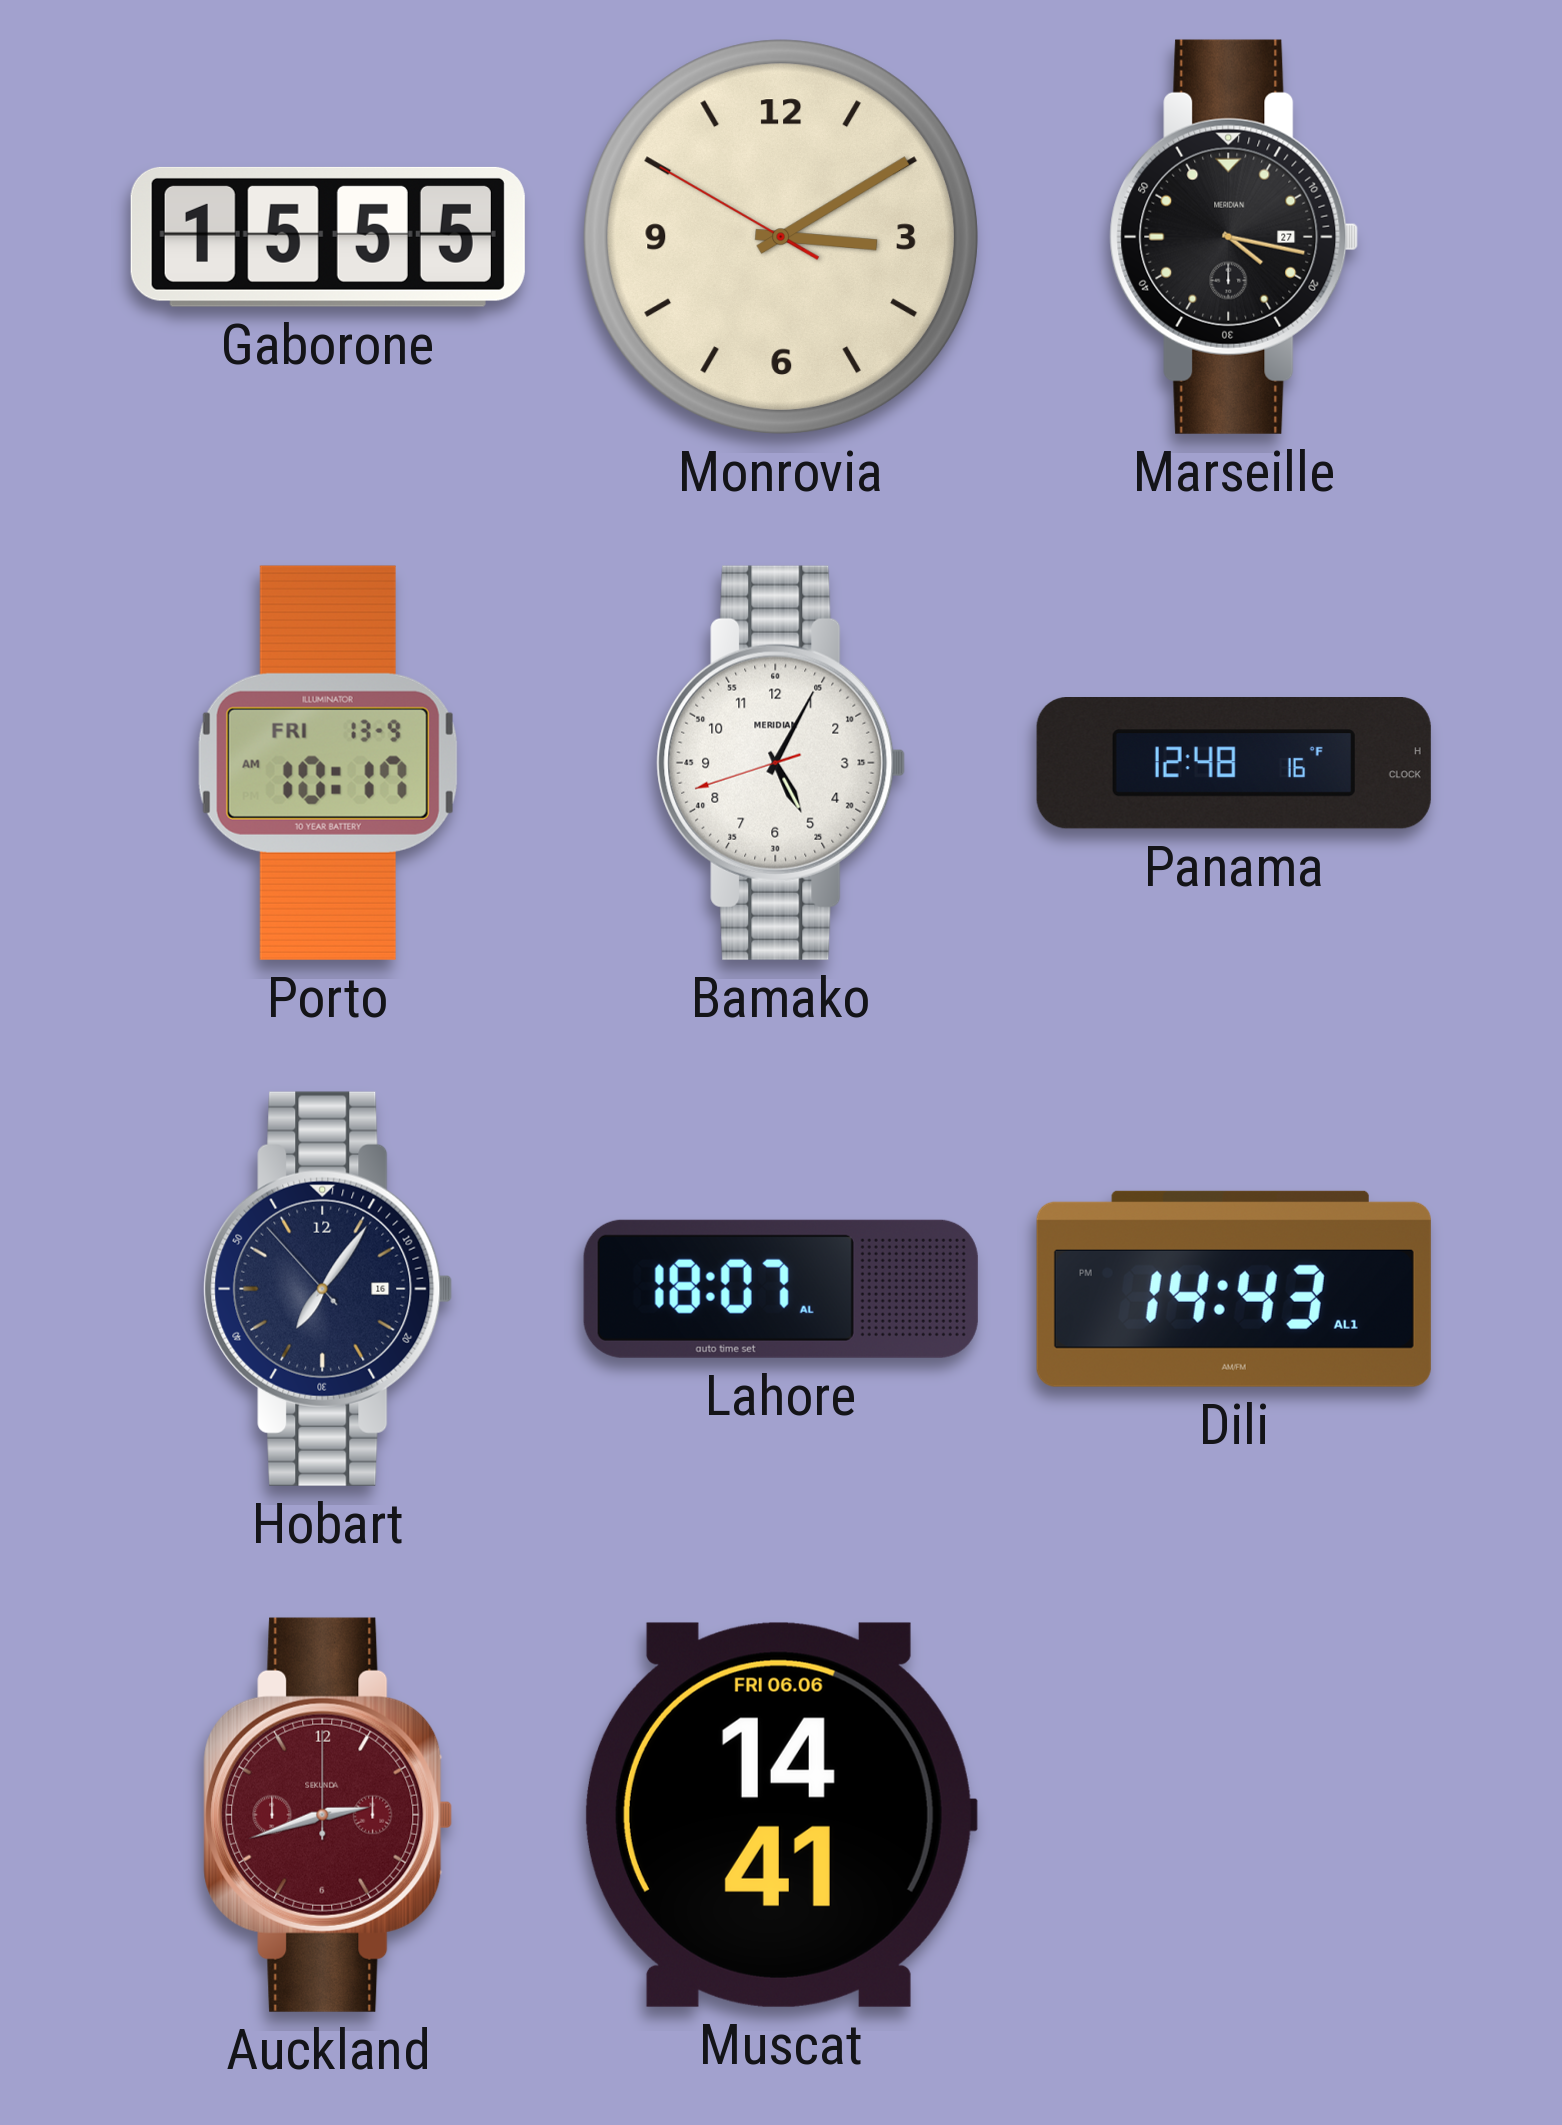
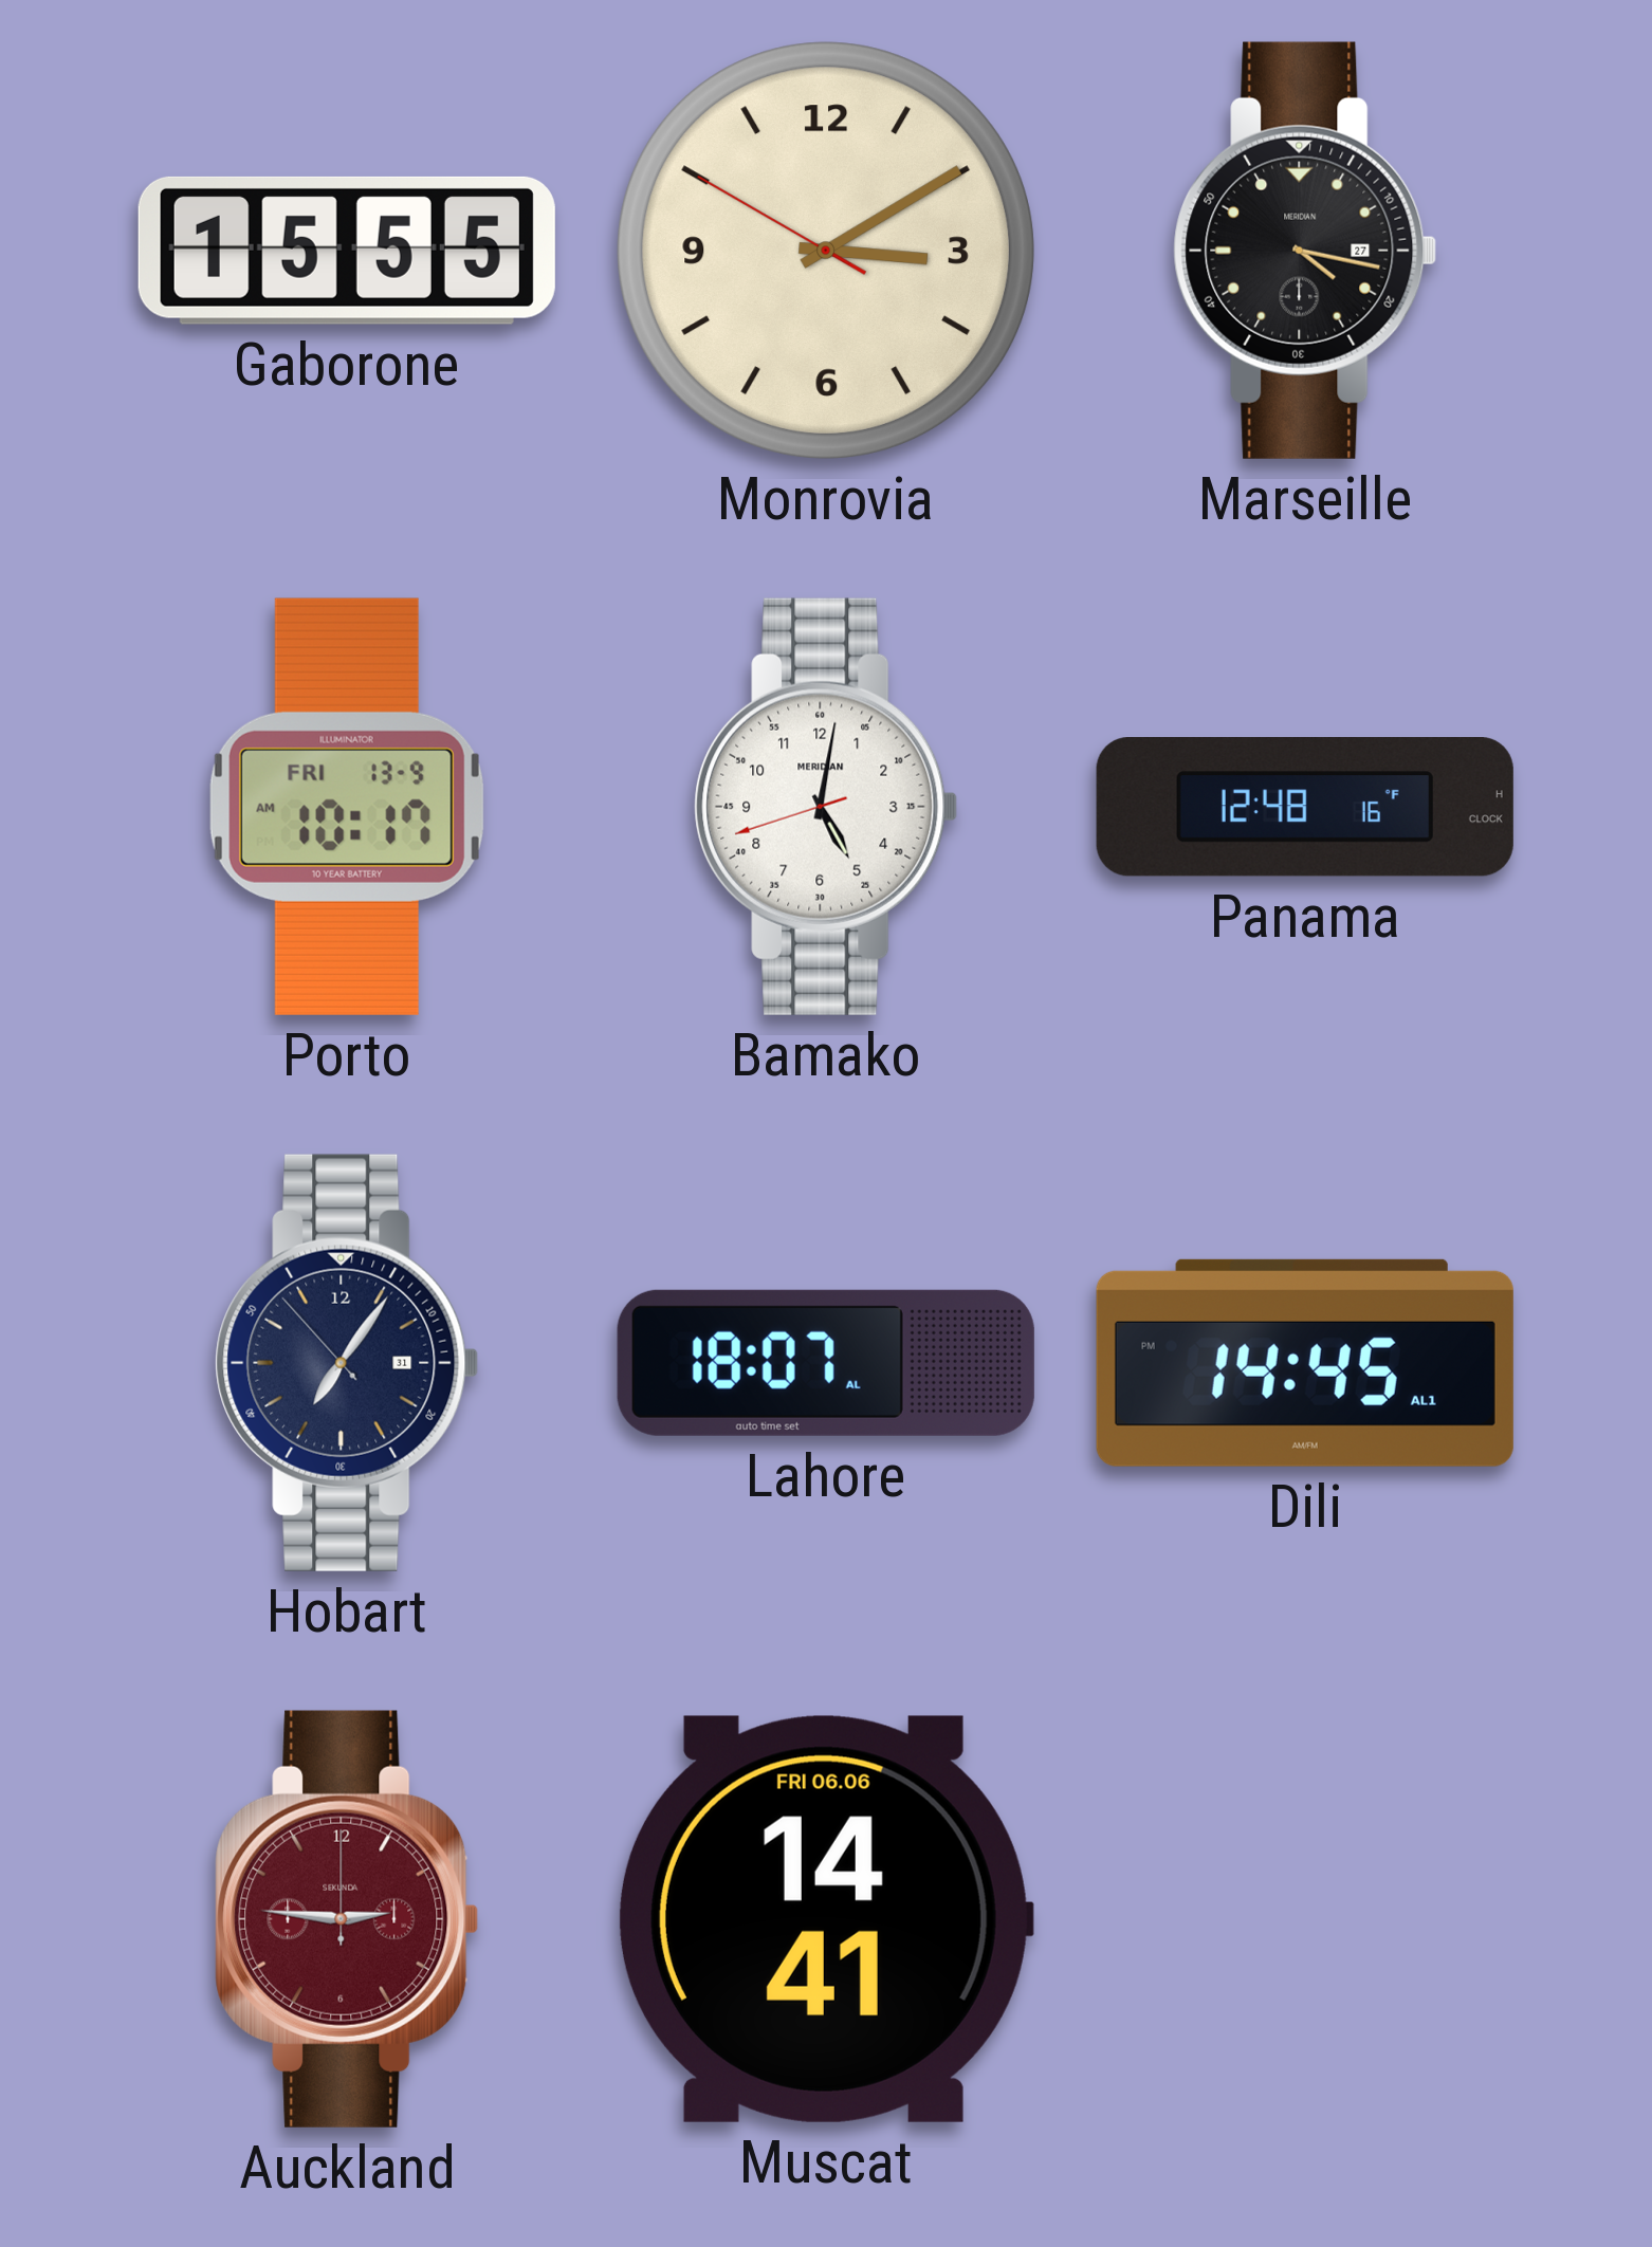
Bamako: 5:04 -> 5:01 (826, 807)
Hobart date: 16 -> 31 (347, 1363)
Dili: 14:43 -> 14:45 (1305, 1363)
Auckland: 2:42 -> 2:46 (347, 1919)
